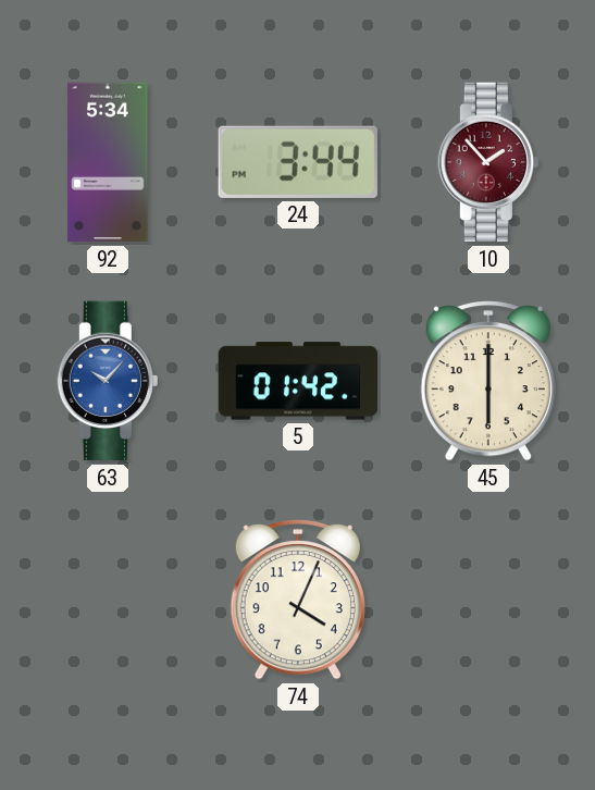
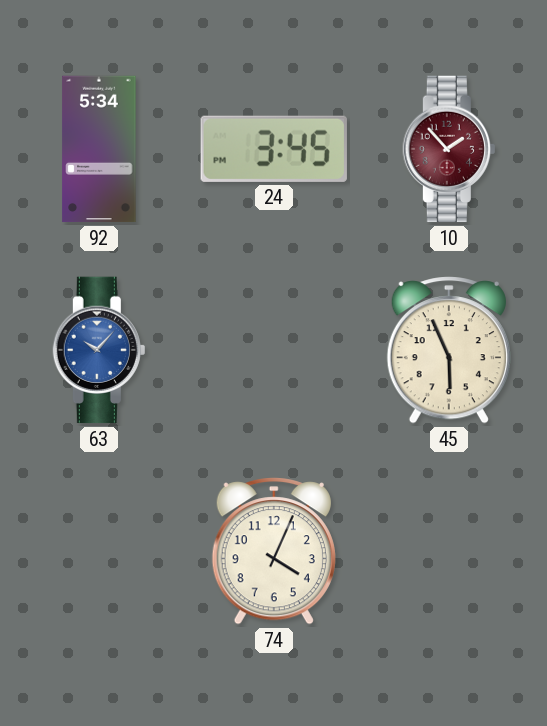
24: 3:44 -> 3:45 (274, 149)
5: 01:42 -> none (298, 381)
45: 6:00 -> 5:56 (449, 350)
